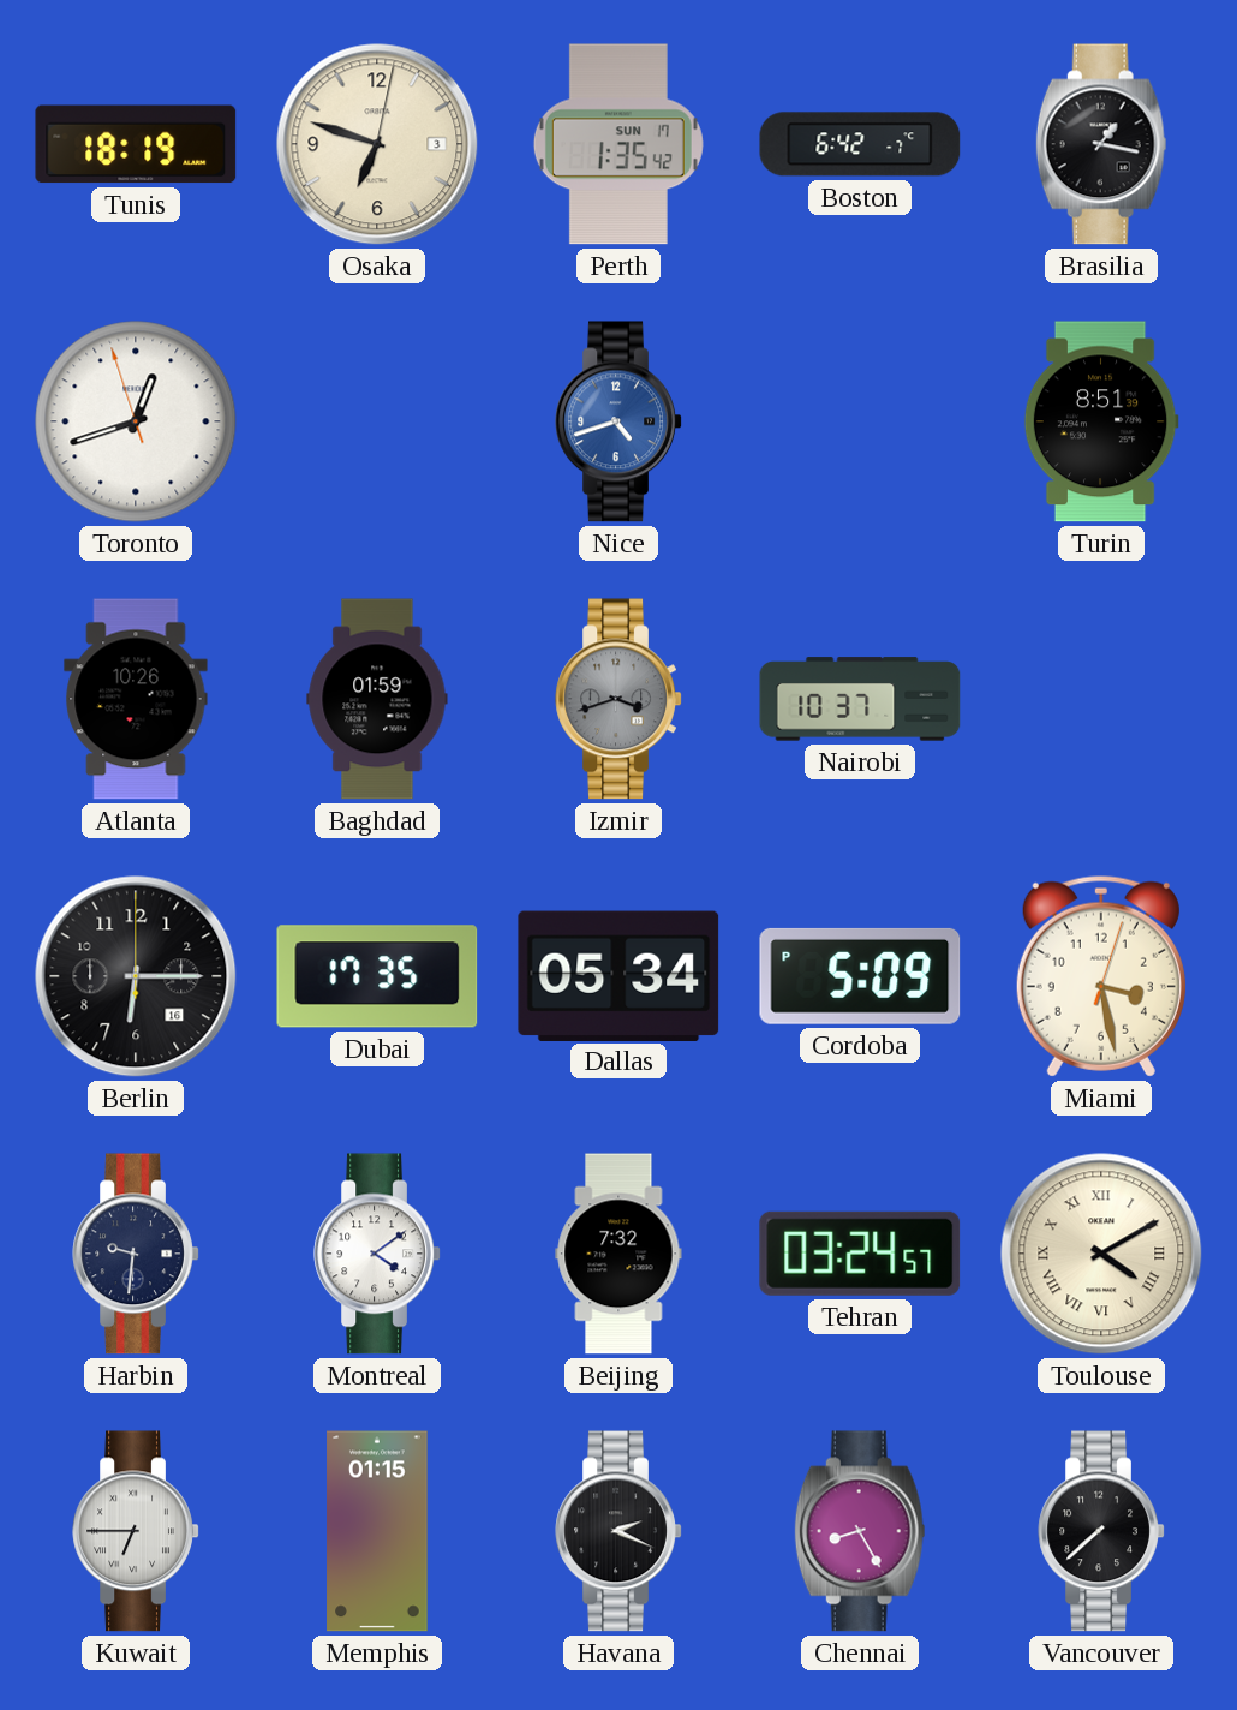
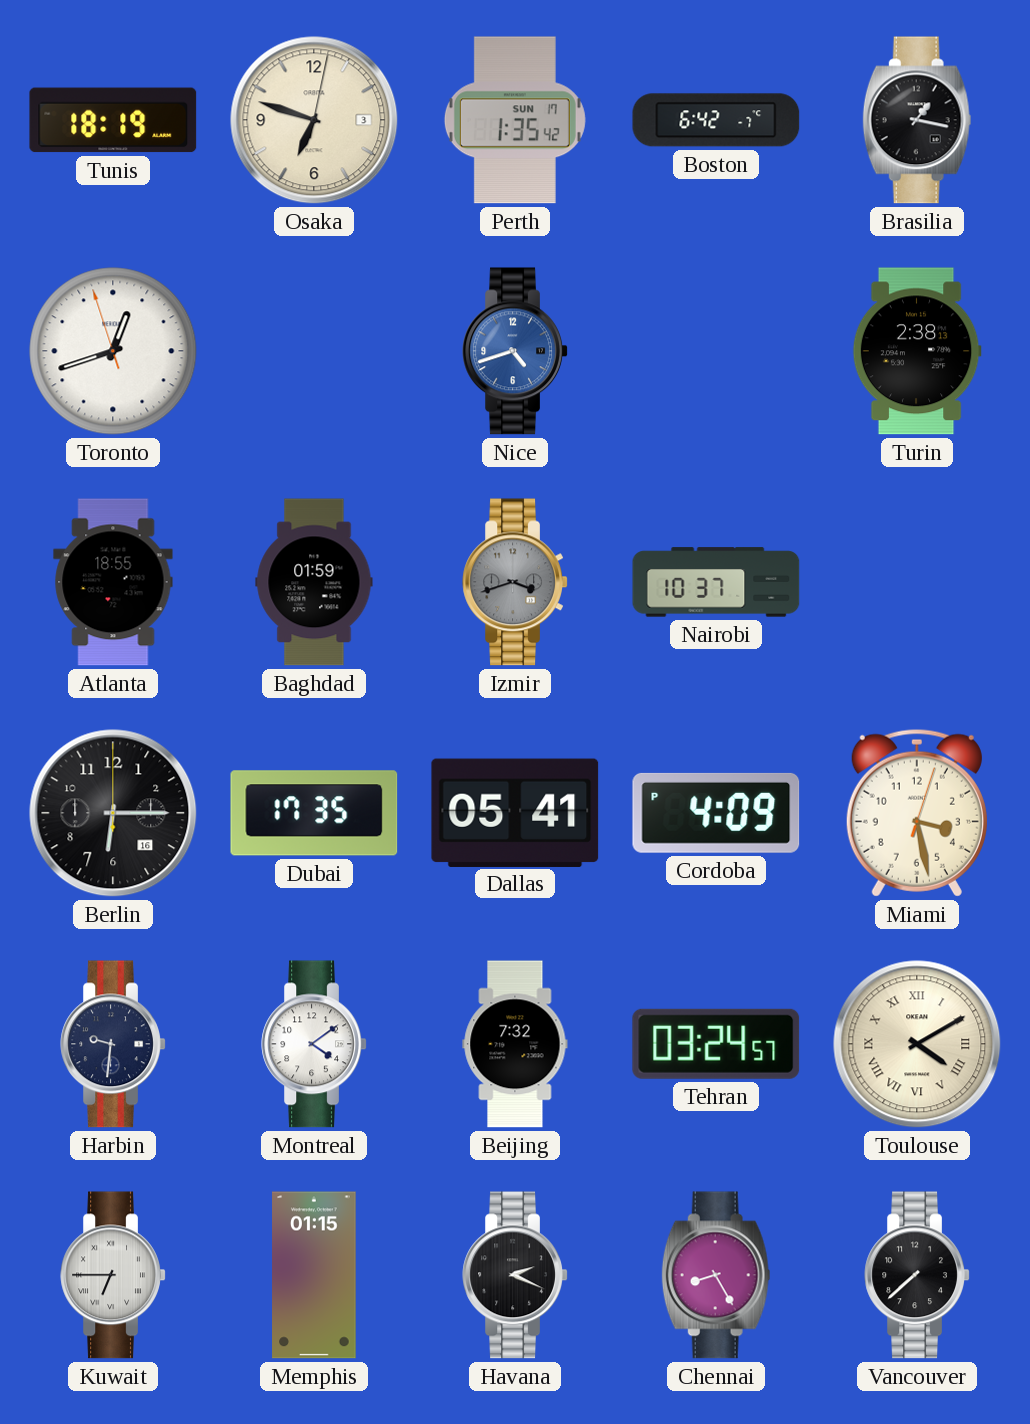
Turin: 8:51 -> 2:38 (917, 351)
Atlanta: 10:26 -> 18:55 (113, 582)
Dallas: 05:34 -> 05:41 (515, 812)
Cordoba: 5:09 -> 4:09 (716, 813)
